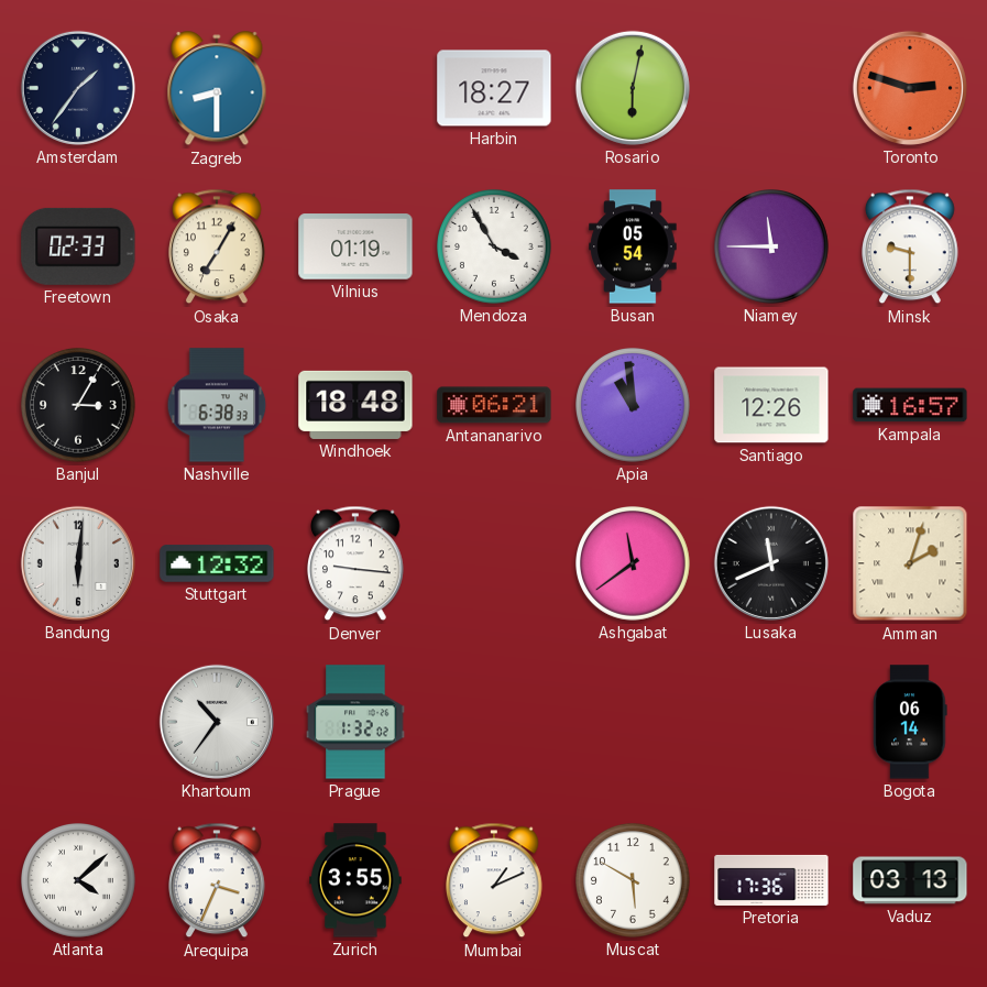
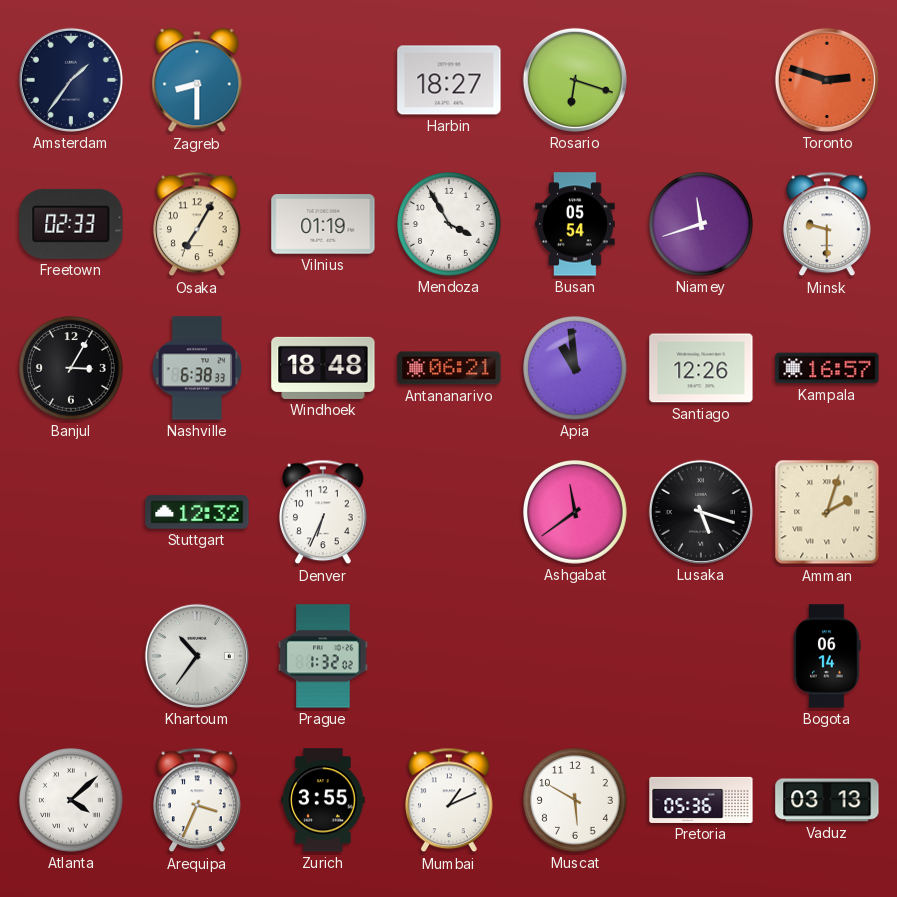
Rosario: 6:02 -> 6:18 (575, 80)
Niamey: 11:45 -> 11:42 (702, 225)
Bandung: 6:01 -> none (78, 563)
Denver: 9:16 -> 6:34 (324, 512)
Lusaka: 11:41 -> 5:18 (701, 512)
Pretoria: 17:36 -> 05:36 (701, 800)
